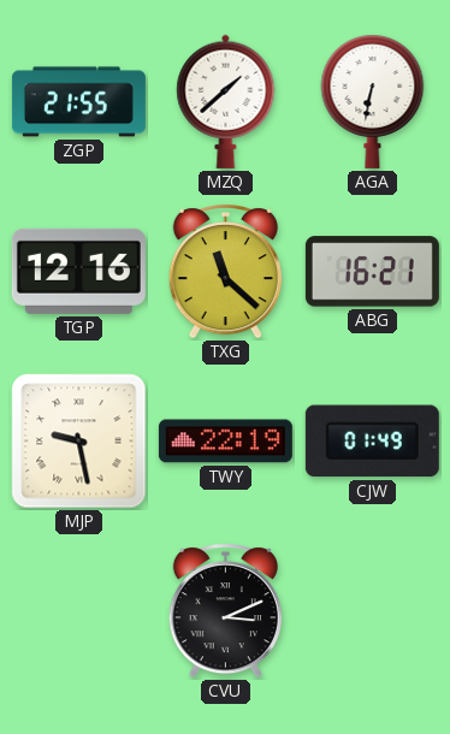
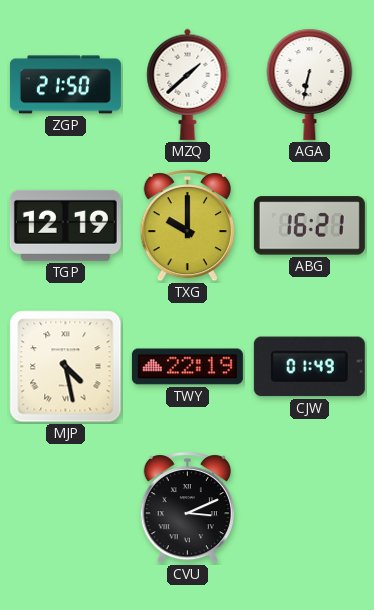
ZGP: 21:55 -> 21:50 (65, 85)
TGP: 12:16 -> 12:19 (65, 225)
TXG: 11:22 -> 10:00 (187, 225)
MJP: 9:28 -> 4:28 (66, 367)
